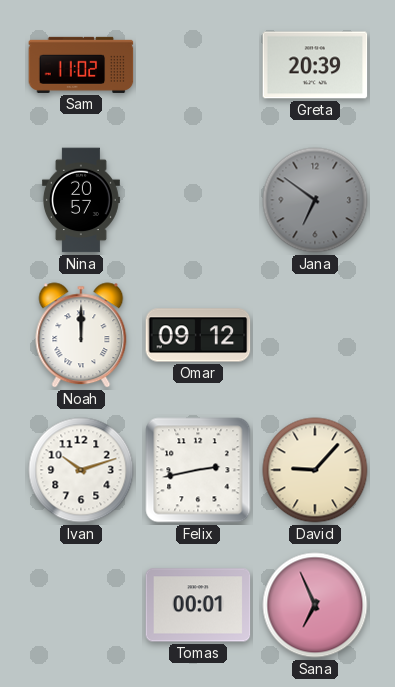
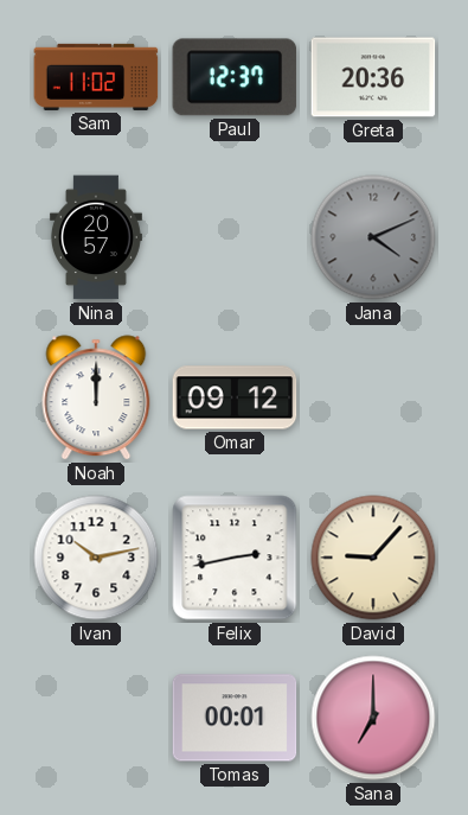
Paul: none -> 12:37 (235, 77)
Greta: 20:39 -> 20:36 (373, 77)
Jana: 6:51 -> 4:11 (373, 237)
Ivan: 10:12 -> 10:13 (96, 558)
Sana: 6:56 -> 7:00 (373, 718)
